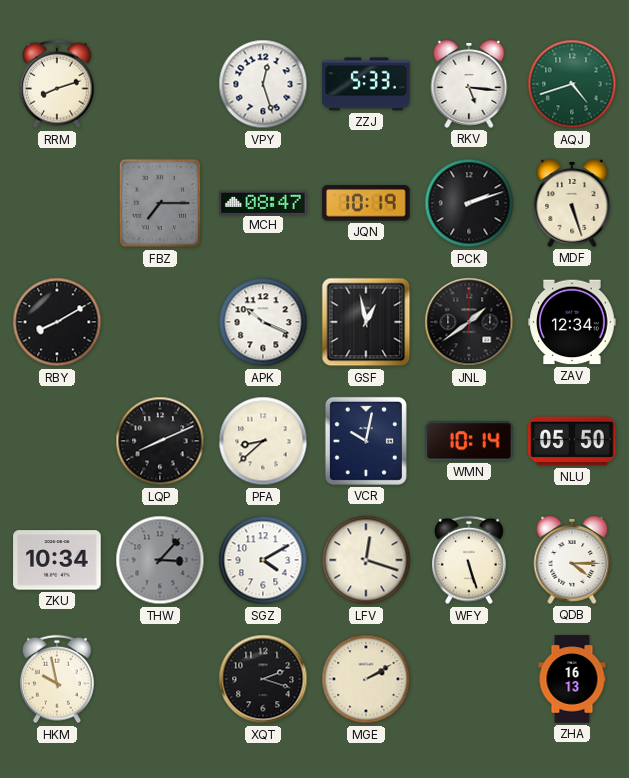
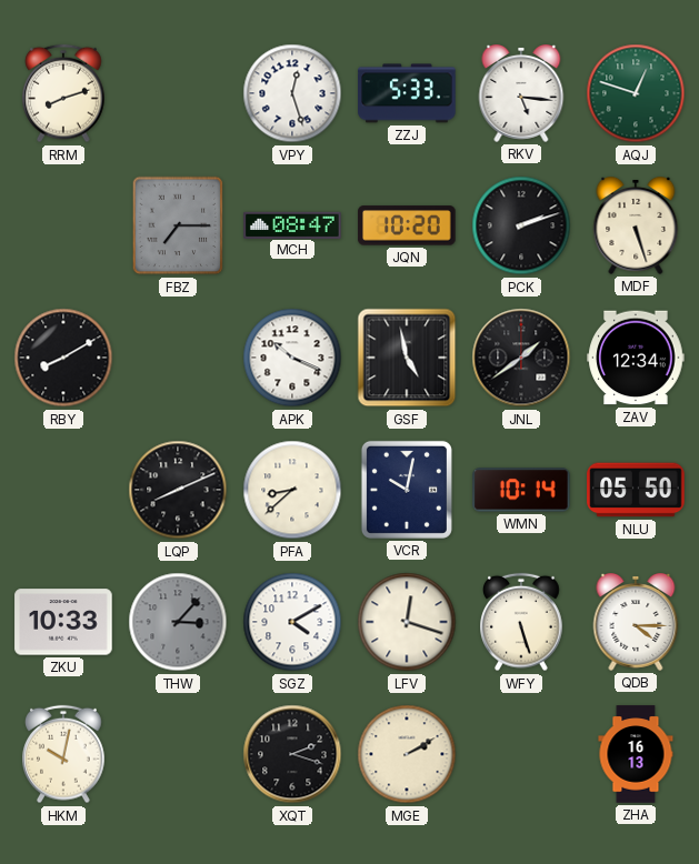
AQJ: 4:42 -> 12:48 (636, 93)
JQN: 10:19 -> 10:20 (407, 225)
GSF: 12:58 -> 4:58 (407, 358)
ZKU: 10:34 -> 10:33 (63, 622)
HKM: 9:58 -> 10:02 (64, 754)
